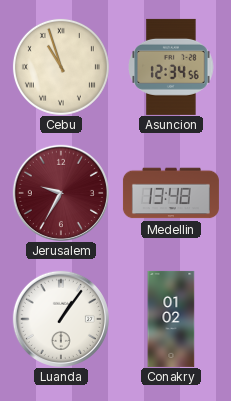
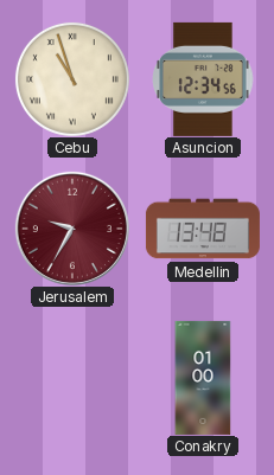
Luanda: 1:06 -> none (61, 319)
Conakry: 01:02 -> 01:00 (203, 378)
